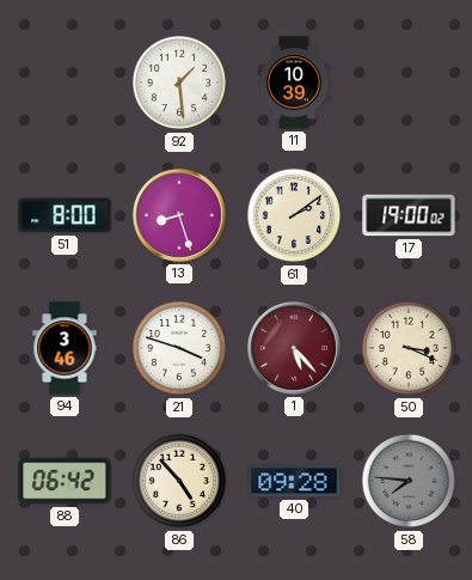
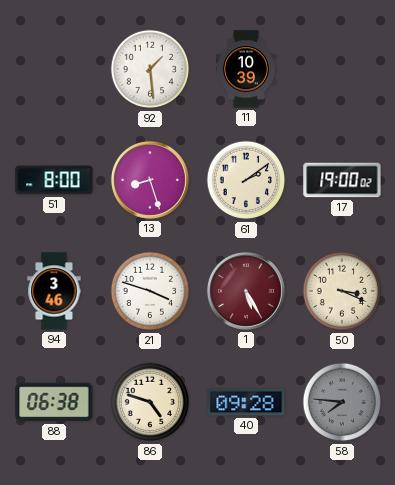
1: 5:23 -> 5:25 (246, 291)
88: 06:42 -> 06:38 (54, 402)
86: 4:53 -> 4:48 (150, 402)
